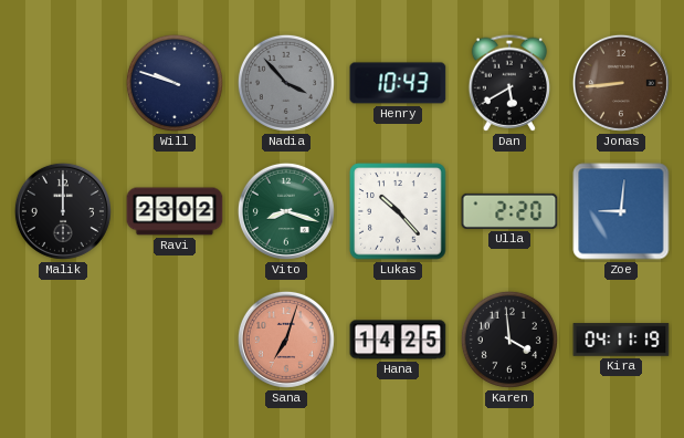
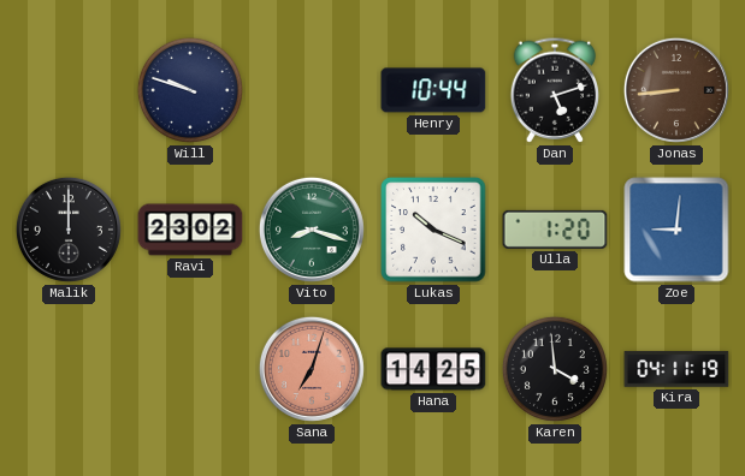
Nadia: 3:53 -> none (286, 83)
Henry: 10:43 -> 10:44 (433, 90)
Dan: 5:40 -> 5:12 (554, 90)
Lukas: 10:23 -> 10:19 (433, 230)
Ulla: 2:20 -> 1:20 (555, 230)
